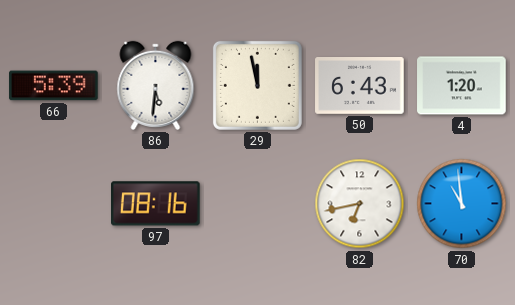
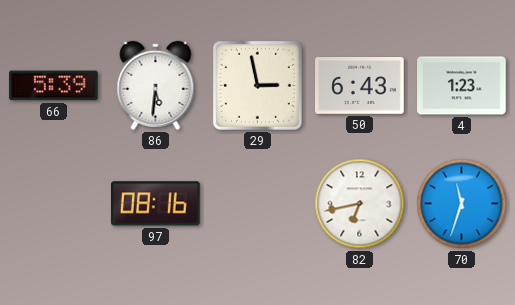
29: 11:58 -> 2:58 (257, 85)
4: 1:20 -> 1:23 (462, 86)
70: 10:59 -> 11:33 (462, 204)
